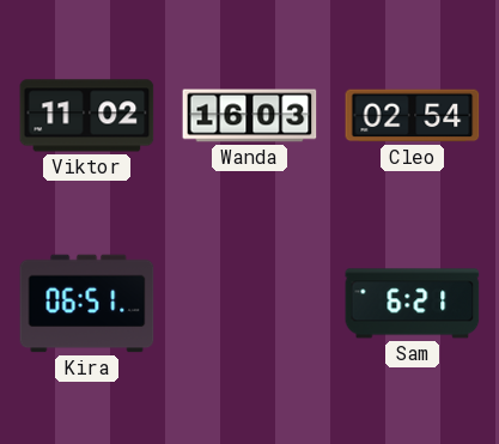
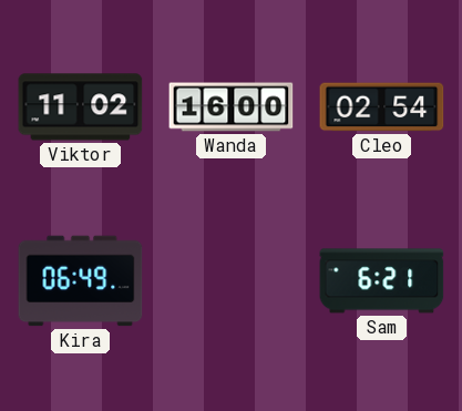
Wanda: 16:03 -> 16:00 (232, 107)
Kira: 06:51 -> 06:49 (81, 281)
